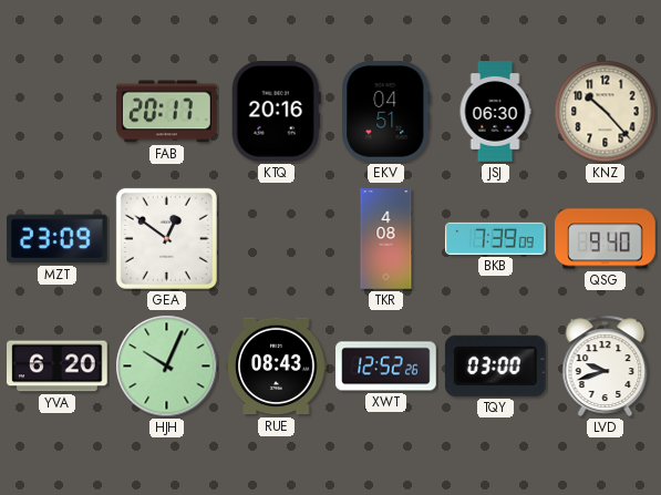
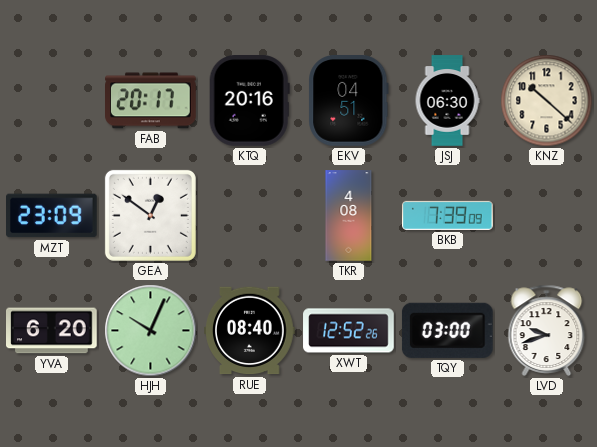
KNZ: 10:23 -> 10:22 (547, 101)
QSG: 9:40 -> none (606, 239)
RUE: 08:43 -> 08:40 (250, 331)
